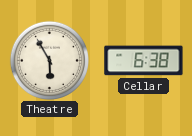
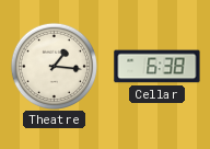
Theatre: 5:55 -> 1:16 (54, 66)
